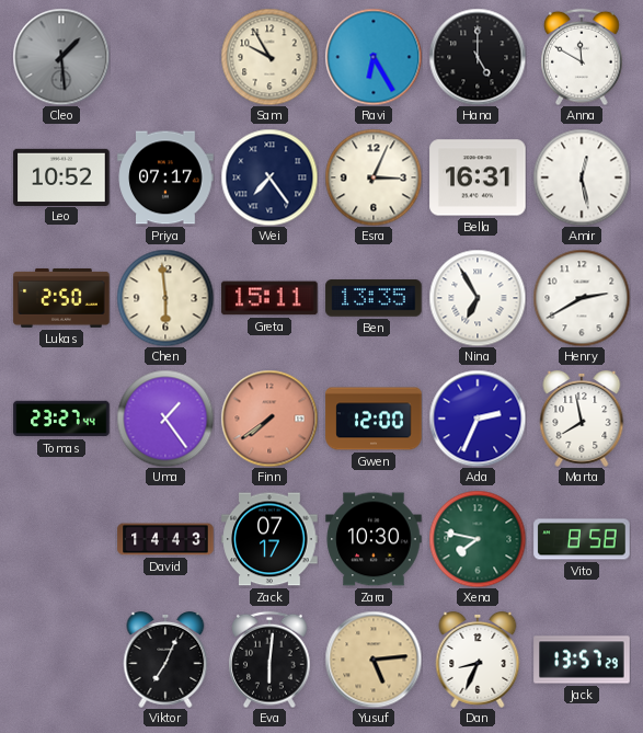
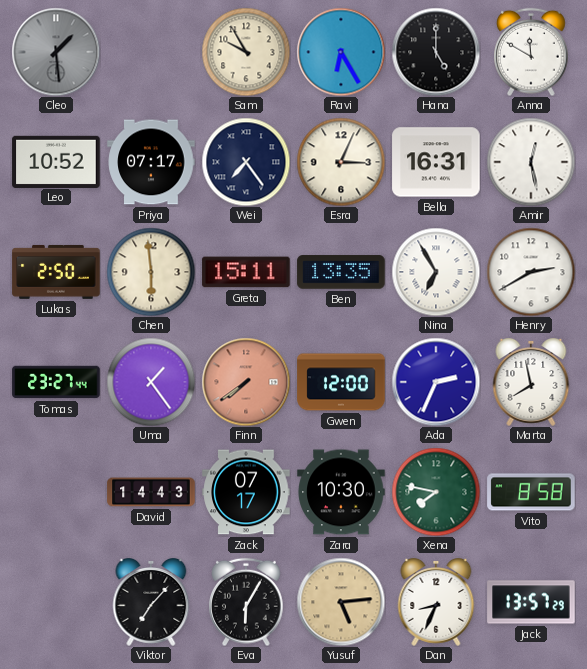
Viktor: 7:04 -> 7:07 (151, 603)
Eva: 6:01 -> 6:05 (247, 602)
